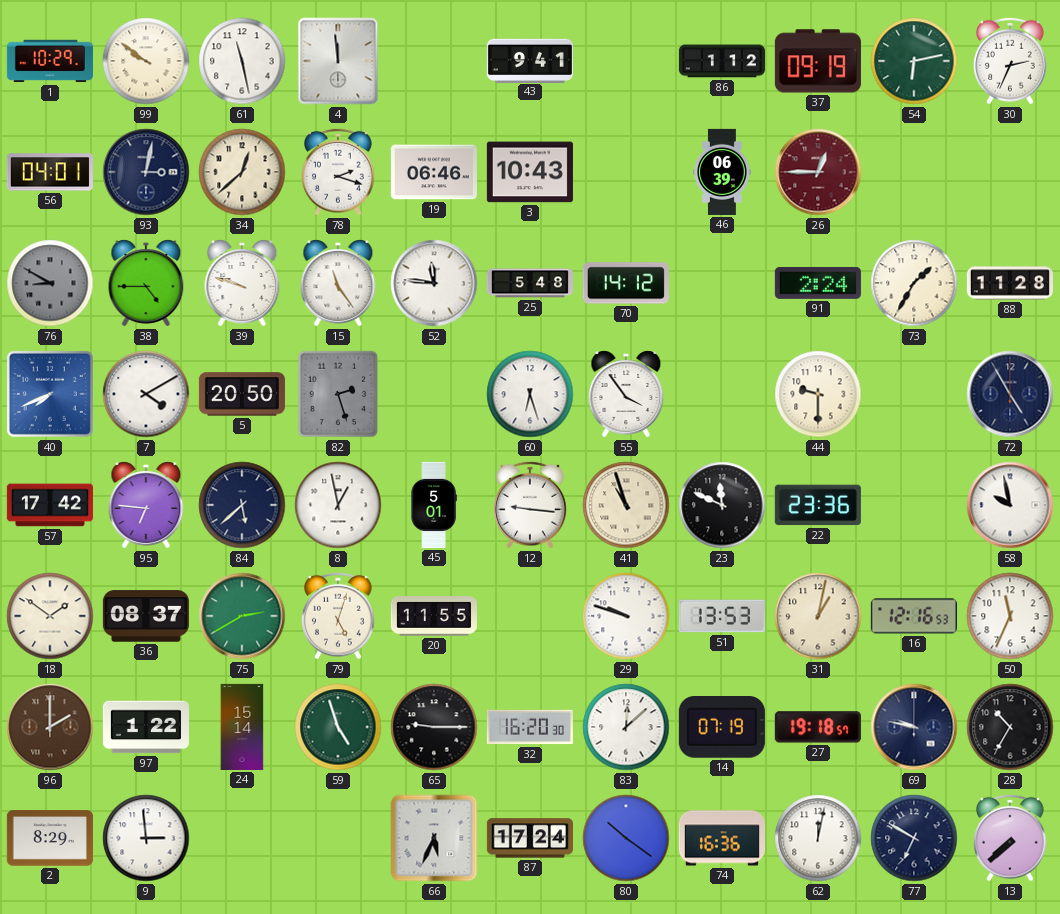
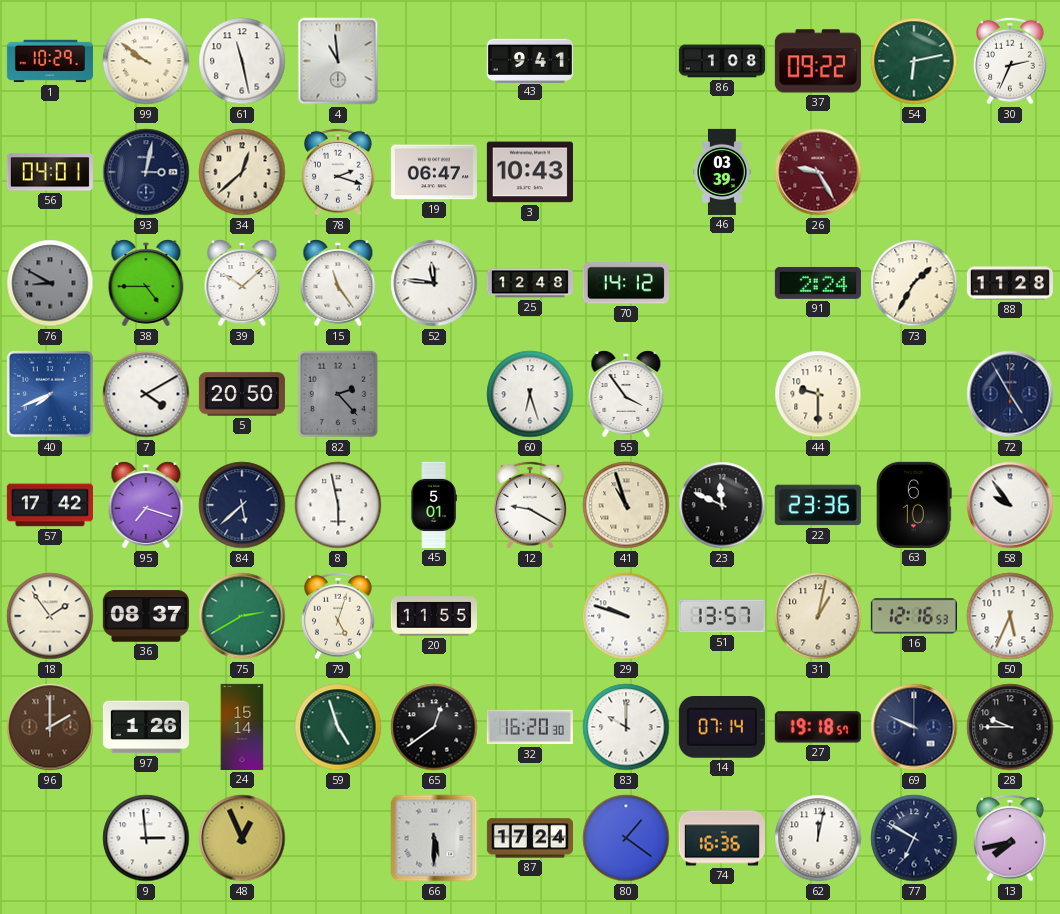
4: 11:59 -> 10:59 (338, 61)
86: 1:12 -> 1:08 (722, 61)
37: 09:19 -> 09:22 (818, 61)
19: 06:46 -> 06:47 (434, 172)
46: 06:39 -> 03:39 (722, 172)
26: 12:45 -> 9:25 (818, 172)
39: 9:48 -> 10:08 (242, 283)
25: 5:48 -> 12:48 (530, 283)
82: 2:27 -> 2:23 (338, 394)
95: 6:46 -> 7:18 (146, 505)
8: 12:58 -> 5:58 (338, 505)
12: 9:16 -> 9:20 (531, 505)
63: none -> 6:10 (915, 505)
58: 9:58 -> 9:54 (1010, 505)
18: 1:51 -> 1:54 (50, 616)
51: 13:53 -> 13:57 (722, 616)
50: 11:34 -> 5:34 (1010, 616)
97: 1:22 -> 1:26 (146, 727)
65: 9:15 -> 12:39 (434, 727)
83: 12:08 -> 10:00 (626, 727)
14: 07:19 -> 07:14 (722, 728)
69: 9:47 -> 9:49 (914, 727)
28: 10:35 -> 9:45 (1010, 727)
2: 8:29 -> none (50, 838)
48: none -> 12:56 (242, 838)
66: 5:34 -> 5:30 (434, 838)
80: 10:21 -> 1:21 (626, 838)
13: 7:38 -> 7:43 (1011, 838)
